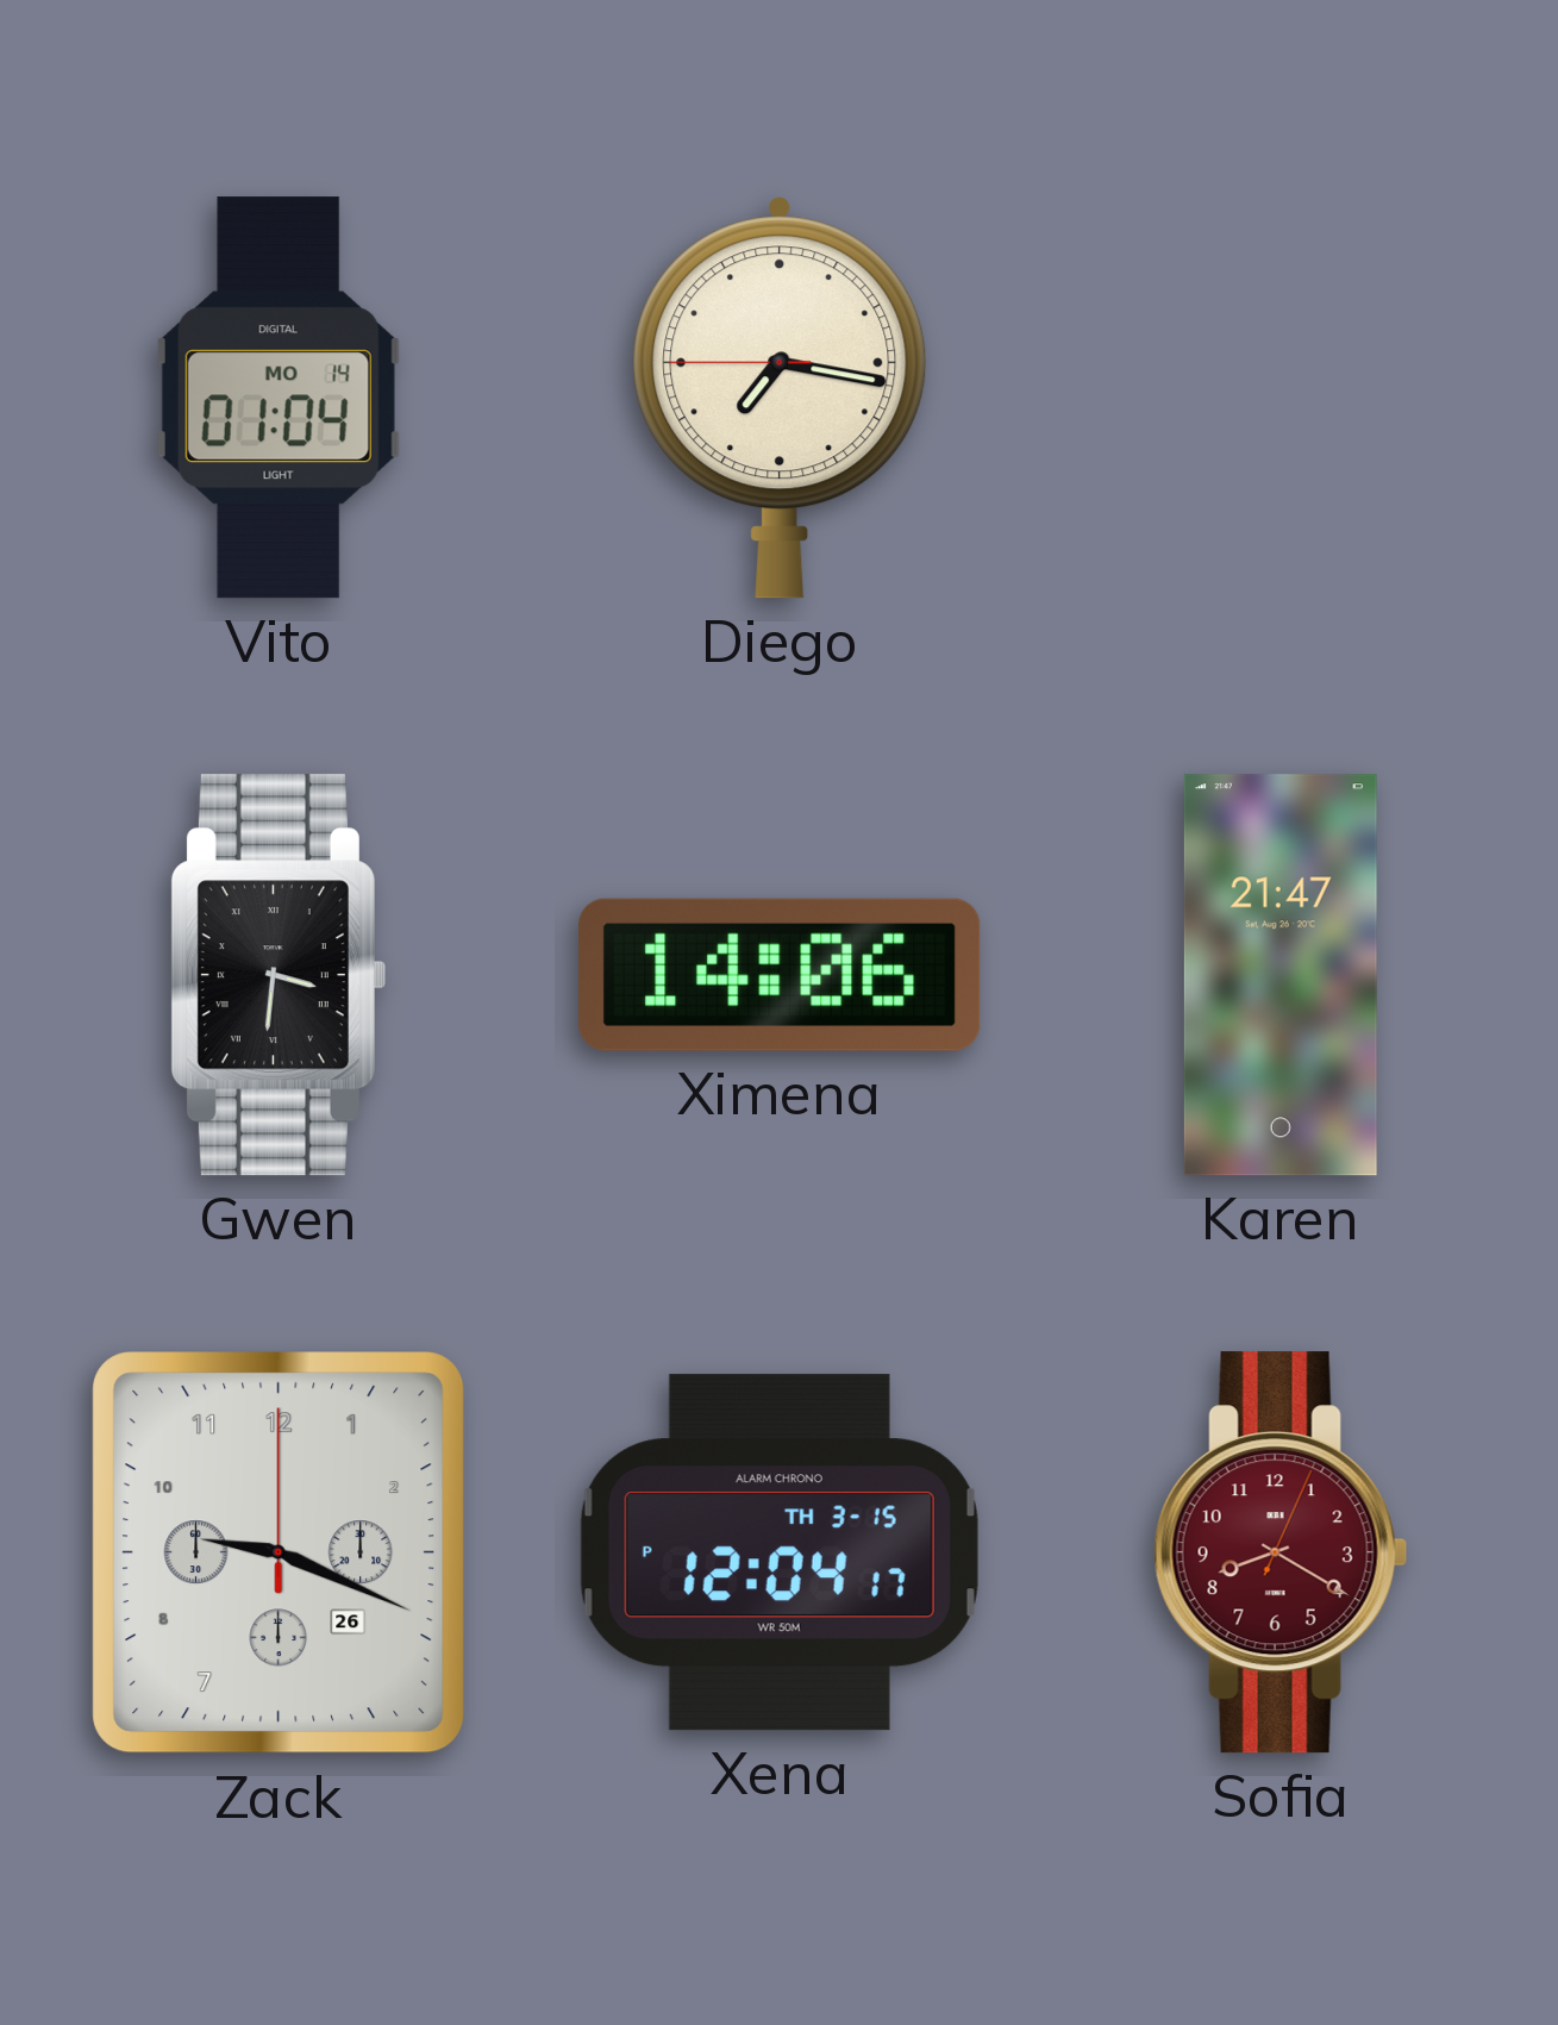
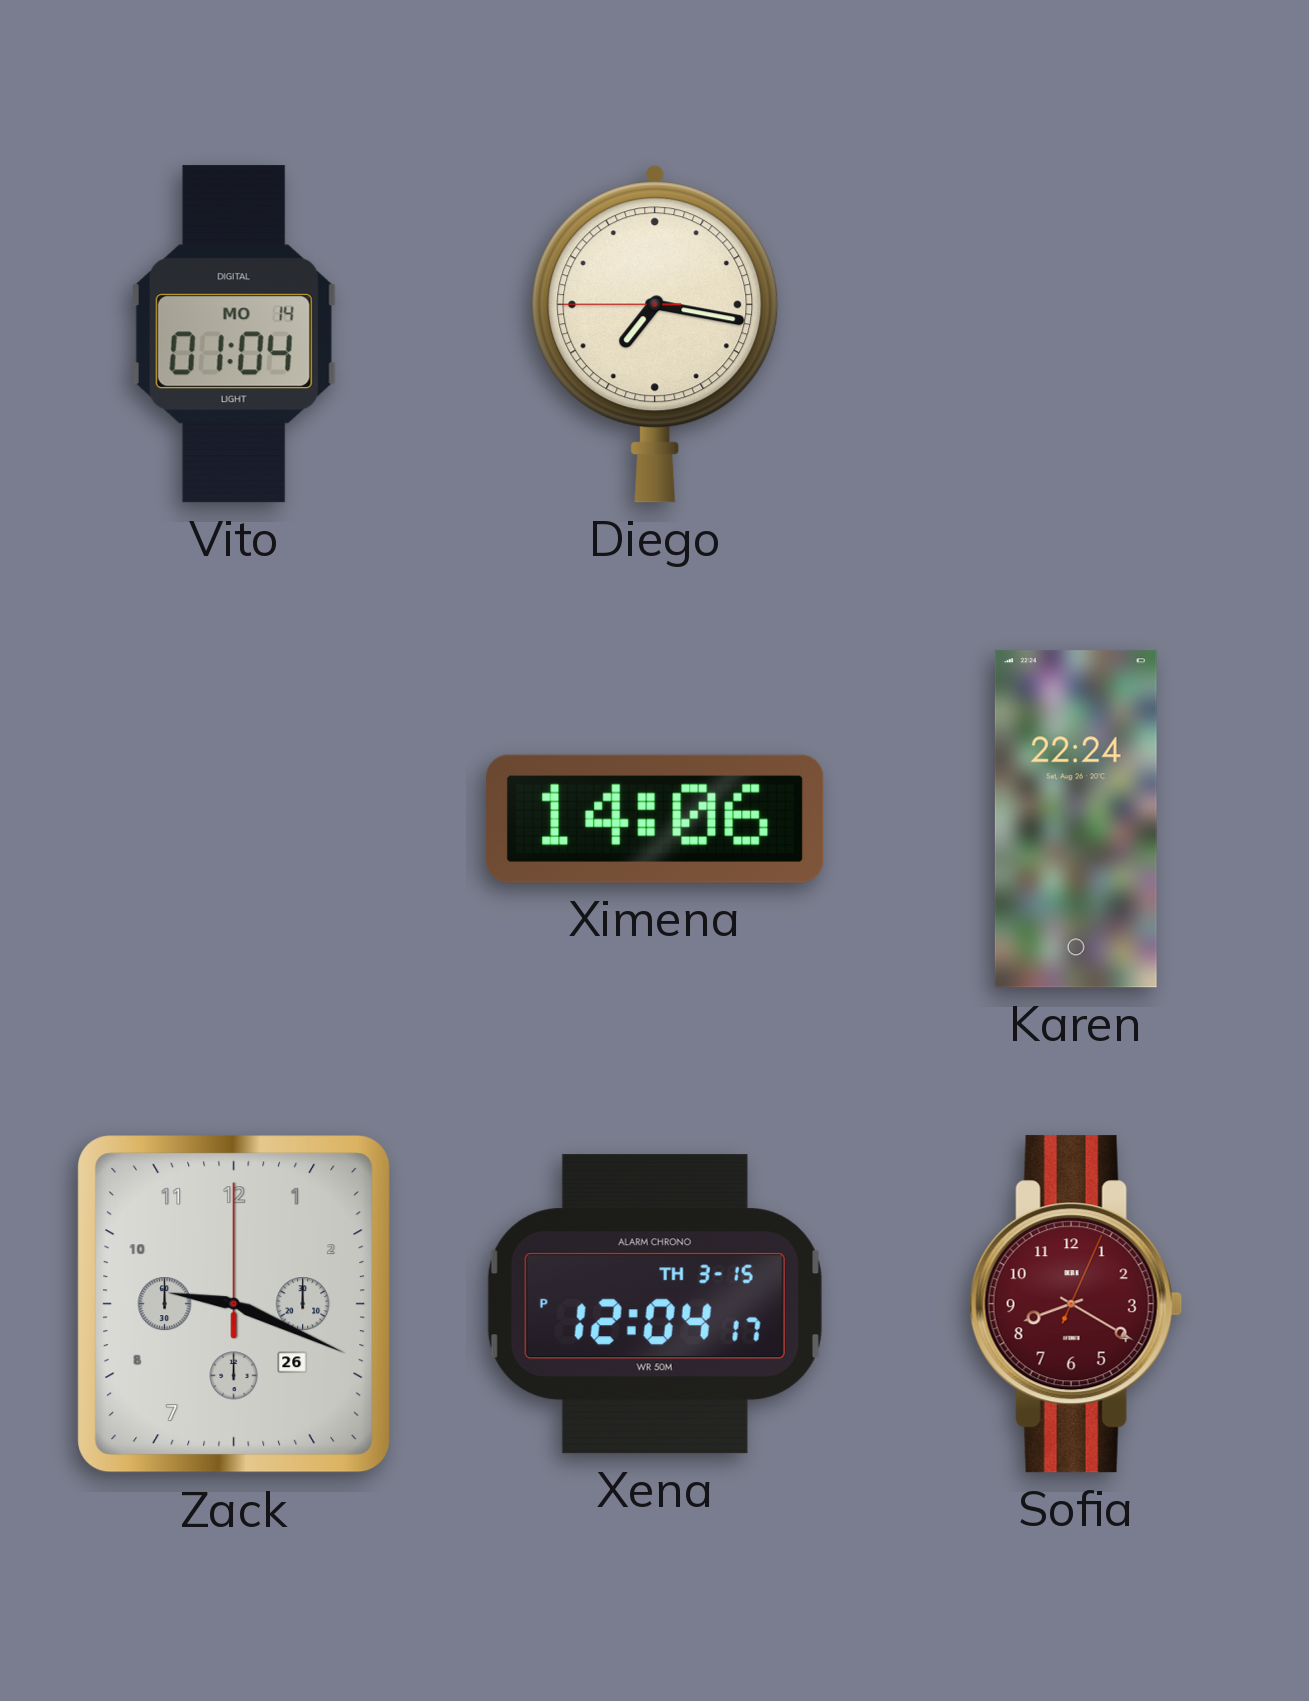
Gwen: 3:31 -> none (277, 975)
Karen: 21:47 -> 22:24 (1076, 819)
